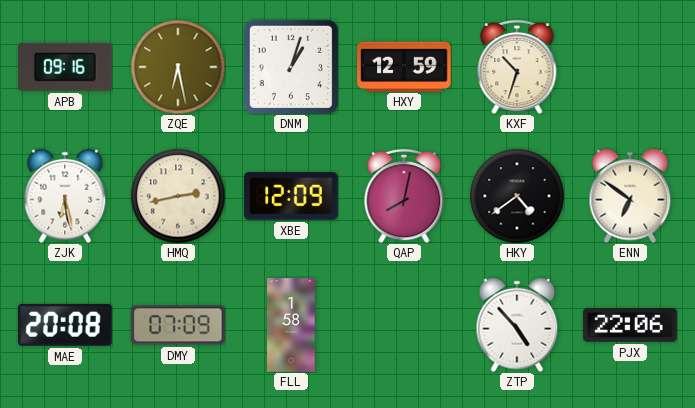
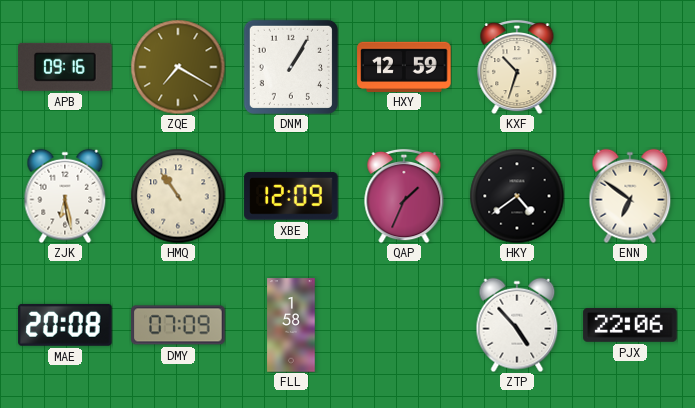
ZQE: 6:28 -> 7:20 (178, 67)
DNM: 1:03 -> 1:05 (291, 67)
HMQ: 2:43 -> 10:54 (178, 196)
QAP: 8:02 -> 1:34 (404, 196)
